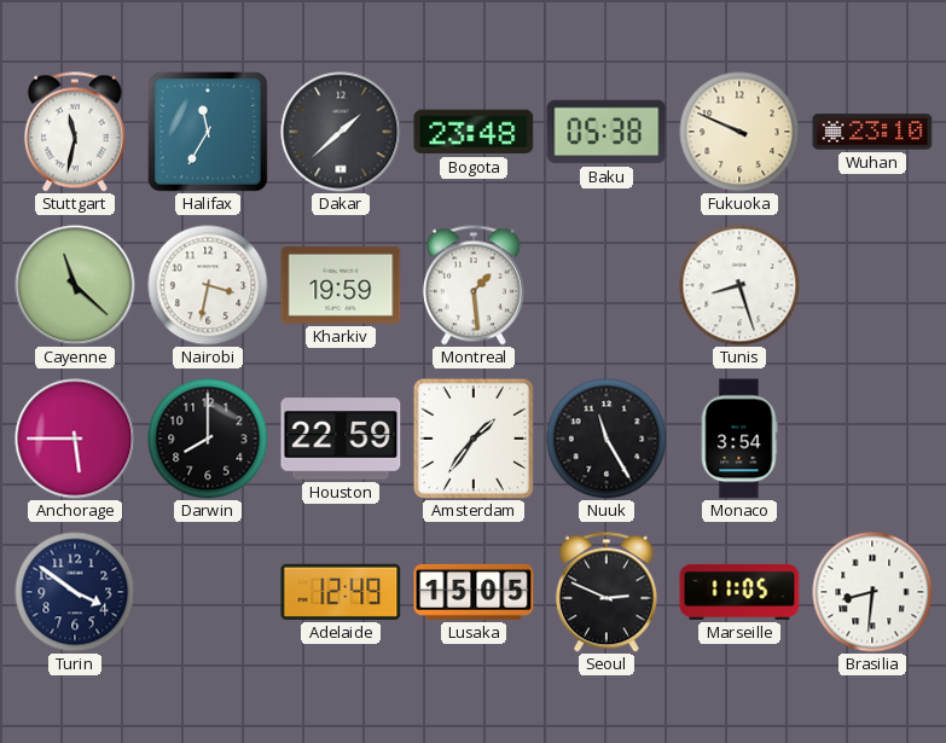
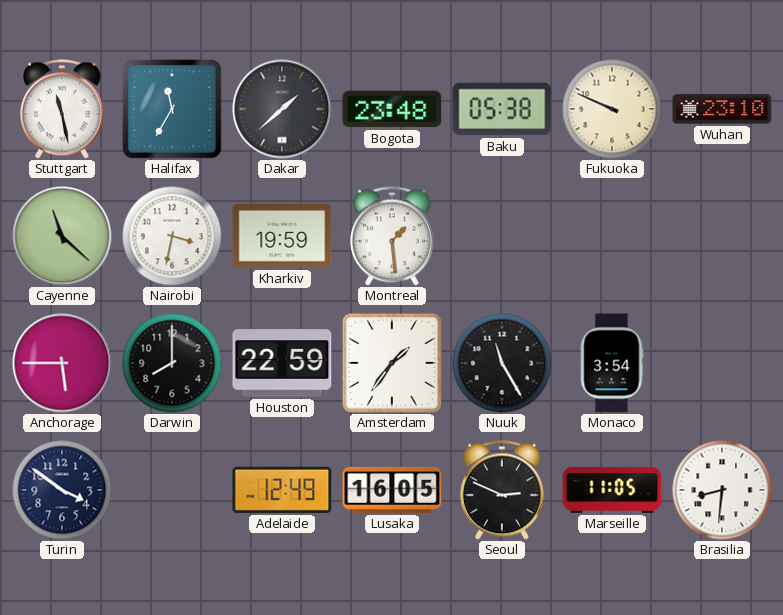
Stuttgart: 11:32 -> 11:28 (62, 109)
Tunis: 8:27 -> none (739, 285)
Lusaka: 15:05 -> 16:05 (392, 490)
